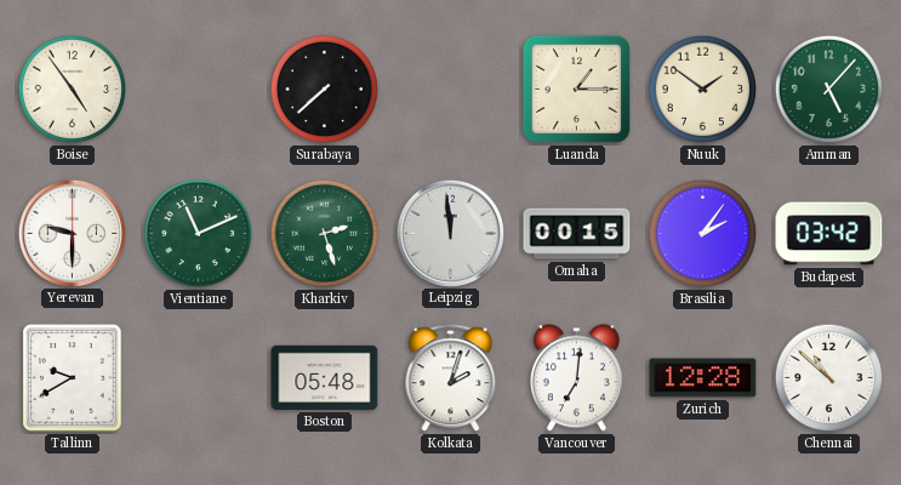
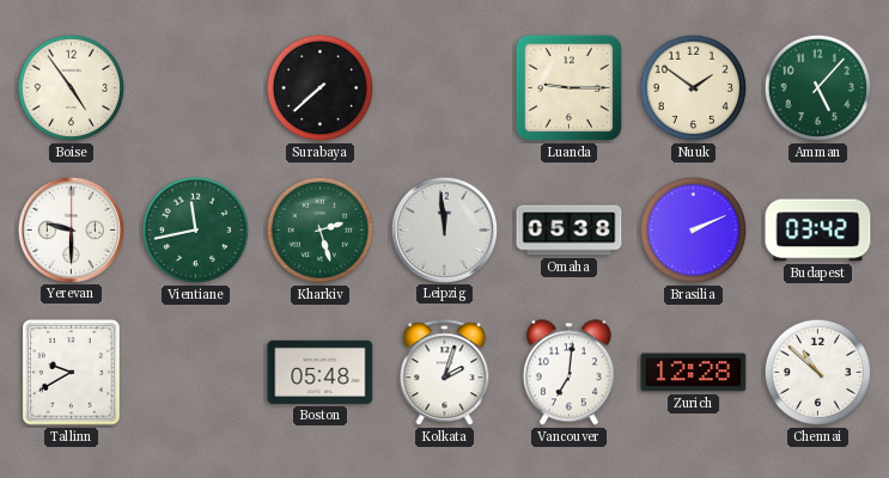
Luanda: 1:15 -> 9:15 (568, 87)
Vientiane: 11:11 -> 11:43 (196, 231)
Omaha: 00:15 -> 05:38 (570, 231)
Brasilia: 2:06 -> 2:11 (694, 231)
